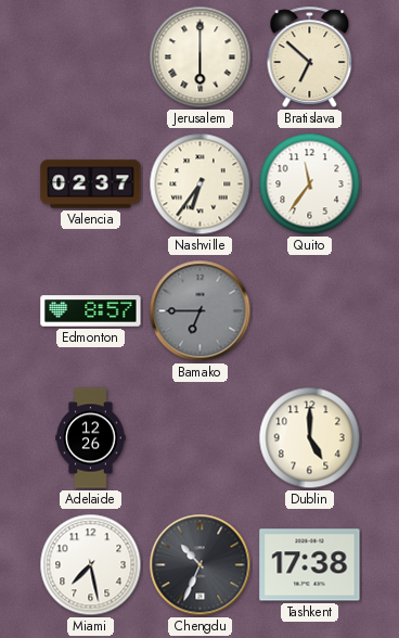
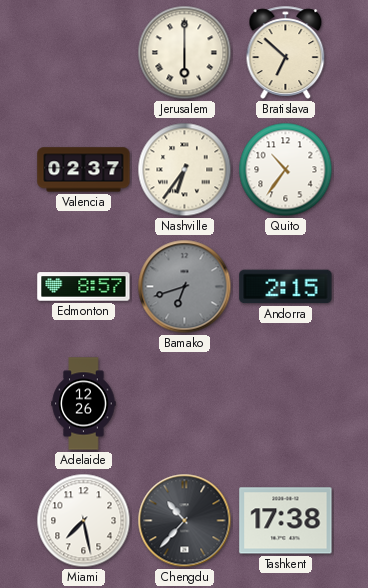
Quito: 11:36 -> 10:36 (286, 170)
Bamako: 6:45 -> 6:42 (185, 287)
Andorra: none -> 2:15 (286, 287)
Dublin: 5:00 -> none (310, 438)
Chengdu: 10:34 -> 10:37 (185, 521)
